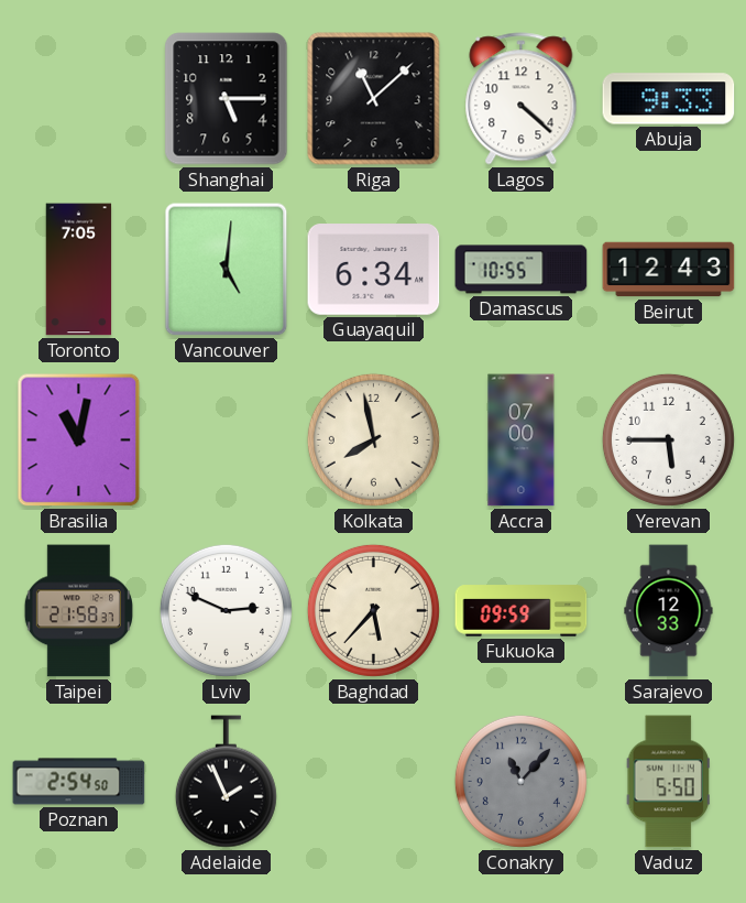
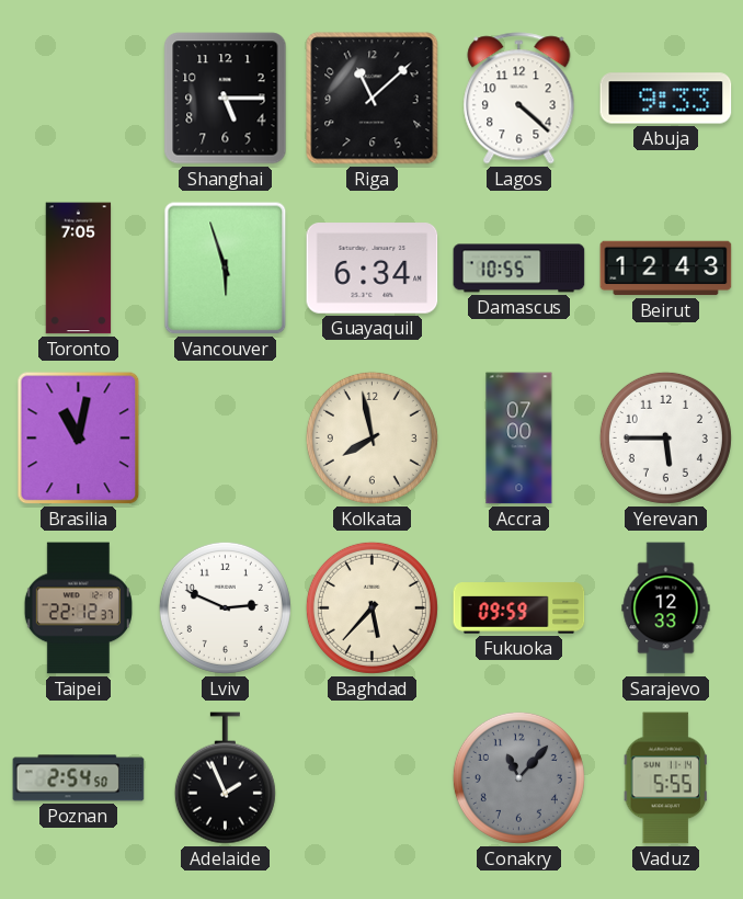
Vancouver: 5:01 -> 5:57 (226, 269)
Taipei: 21:58 -> 22:12 (78, 608)
Vaduz: 5:50 -> 5:55 (665, 778)
